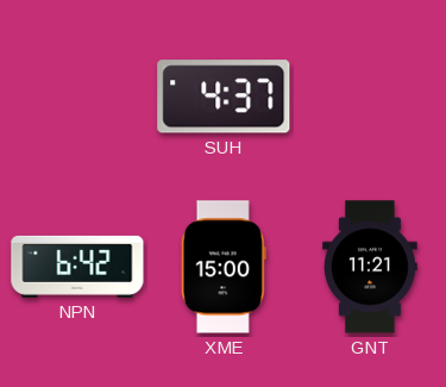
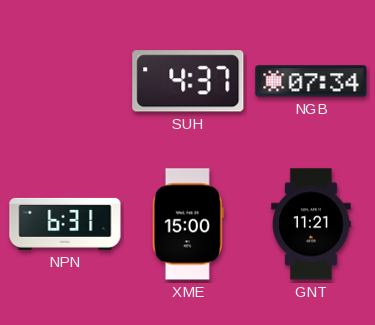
NGB: none -> 07:34 (311, 81)
NPN: 6:42 -> 6:31 (65, 224)
